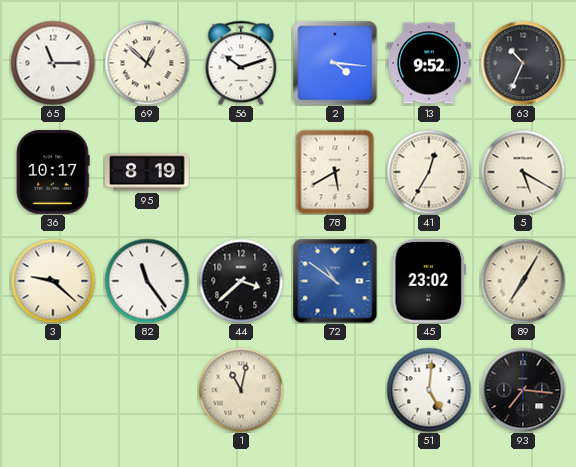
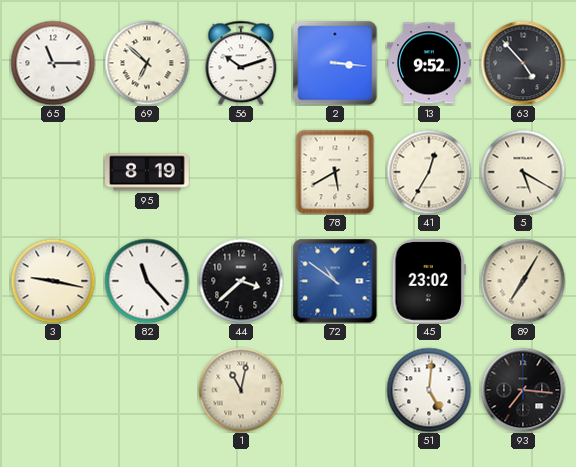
69: 12:52 -> 6:52 (147, 63)
2: 4:16 -> 3:16 (335, 63)
63: 10:34 -> 4:53 (523, 63)
36: 10:17 -> none (53, 172)
3: 9:22 -> 9:17 (53, 281)
82: 11:24 -> 11:23 (147, 281)
